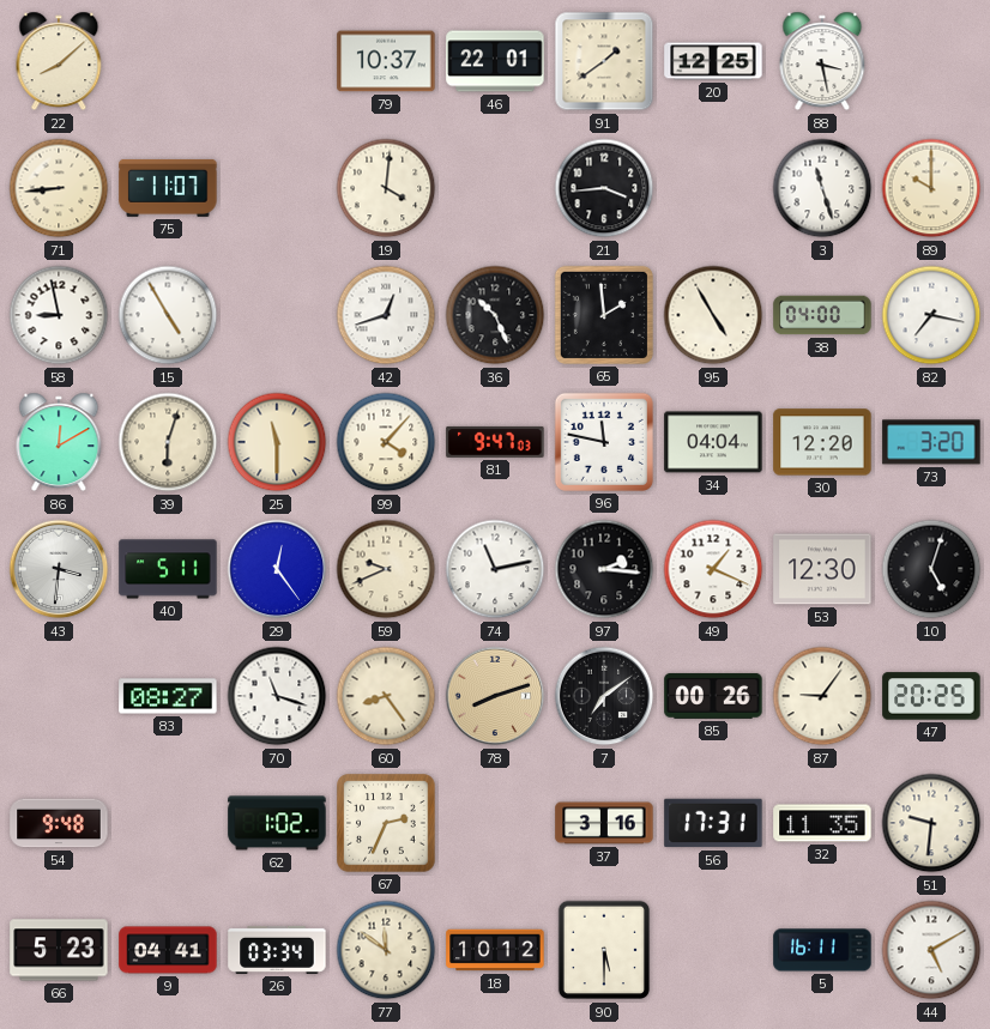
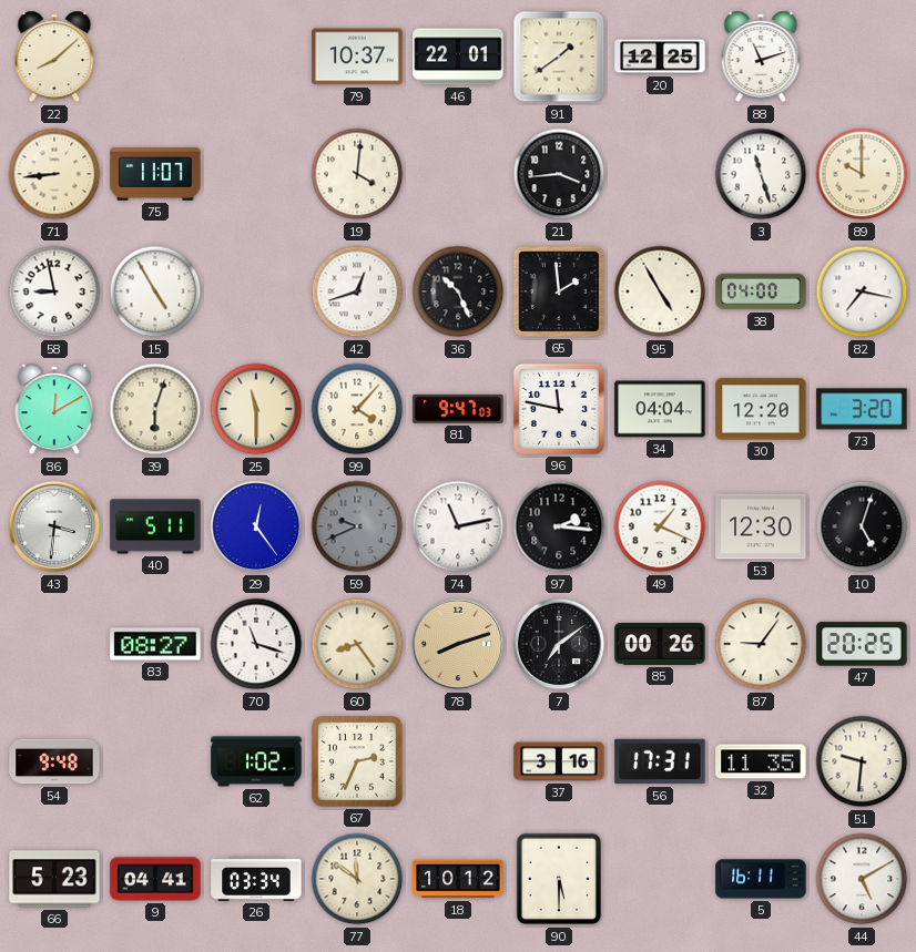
88: 3:28 -> 11:12 (761, 57)
59 dial: cream -> grey (357, 526)
